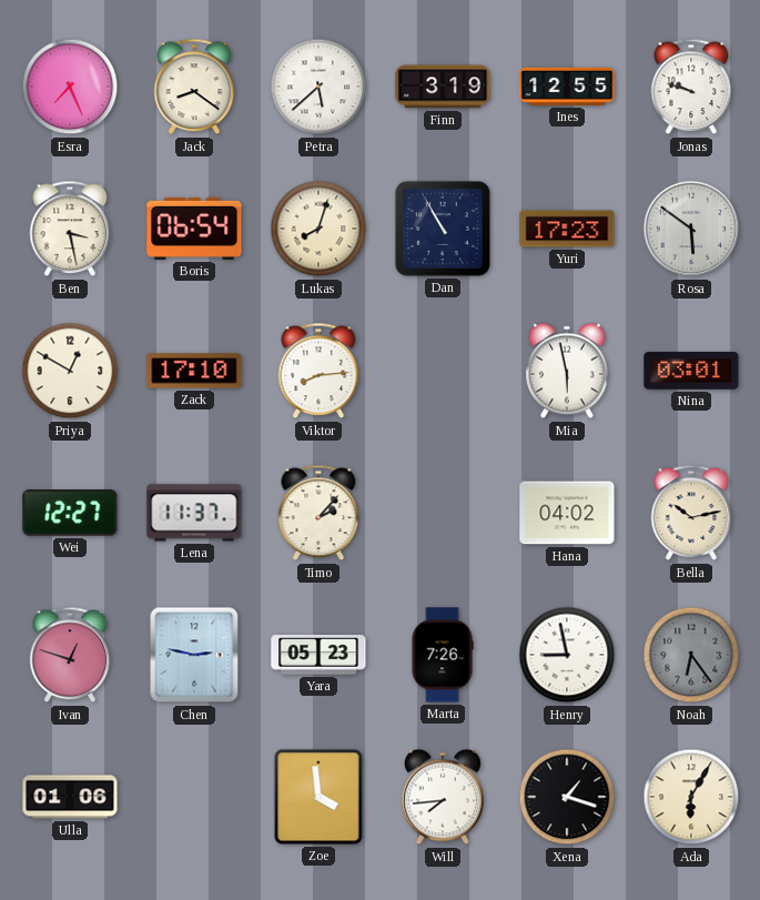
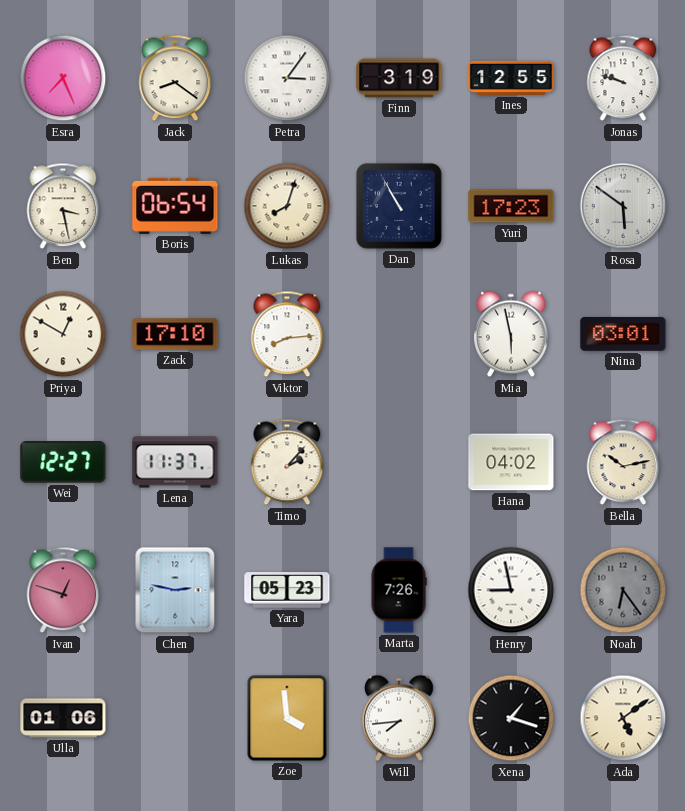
Petra: 5:38 -> 3:06 (287, 78)
Ada: 6:05 -> 5:09 (623, 718)
